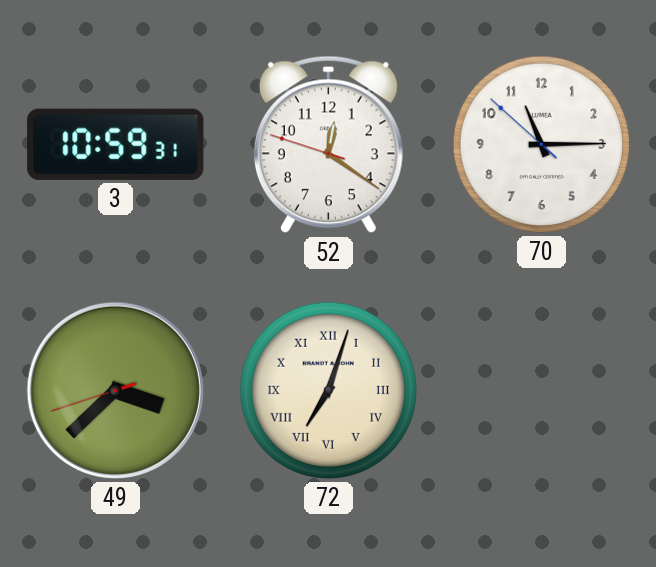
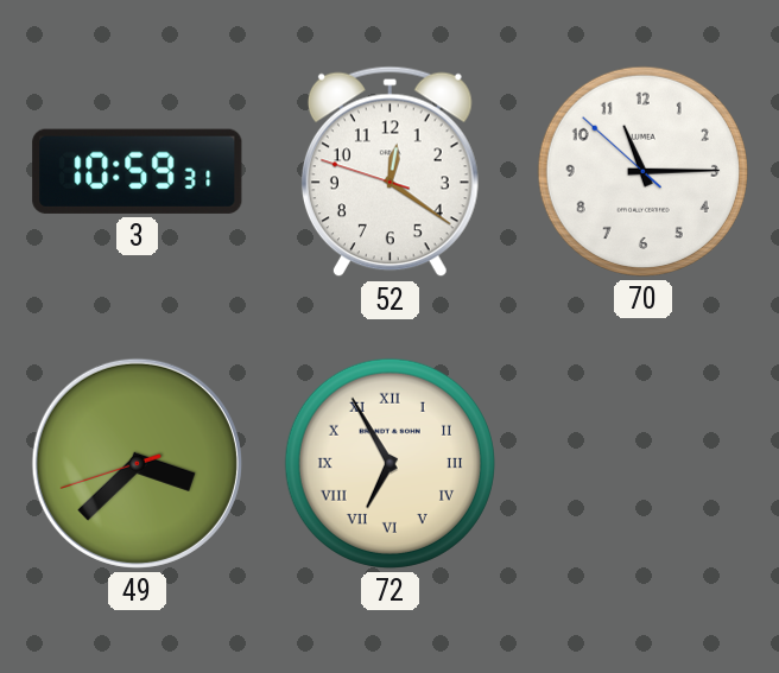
72: 7:03 -> 6:55 (389, 463)
